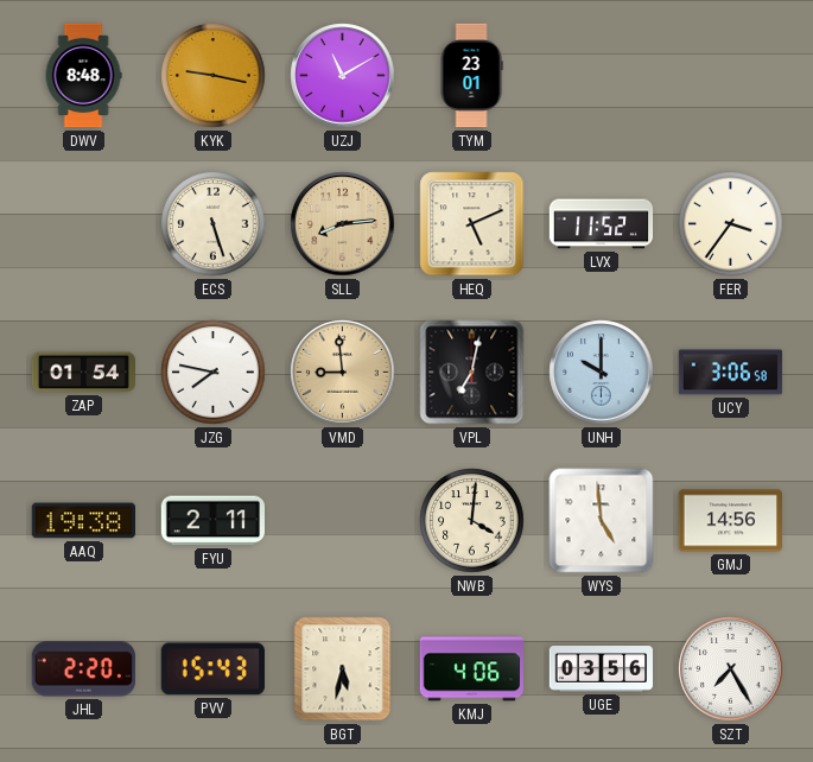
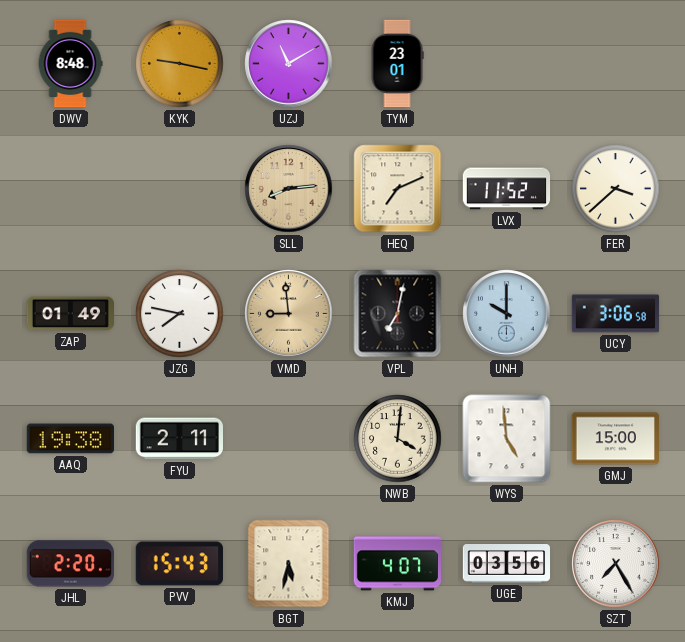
ECS: 5:27 -> none (214, 224)
HEQ: 5:11 -> 7:11 (398, 189)
FER: 3:36 -> 3:38 (616, 189)
ZAP: 01:54 -> 01:49 (70, 314)
GMJ: 14:56 -> 15:00 (615, 439)
KMJ: 4:06 -> 4:07 (397, 564)
